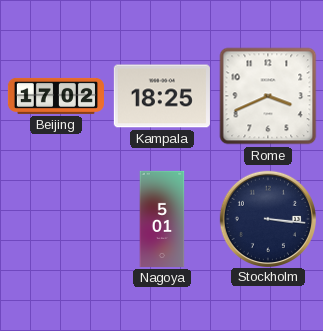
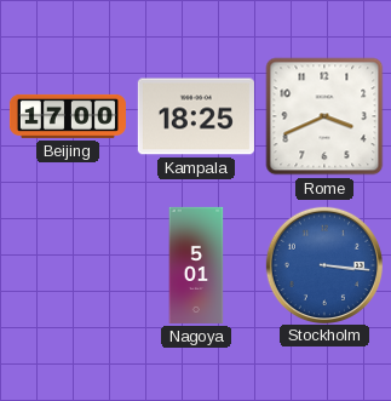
Beijing: 17:02 -> 17:00 (68, 116)
Stockholm dial: navy -> blue (323, 264)
